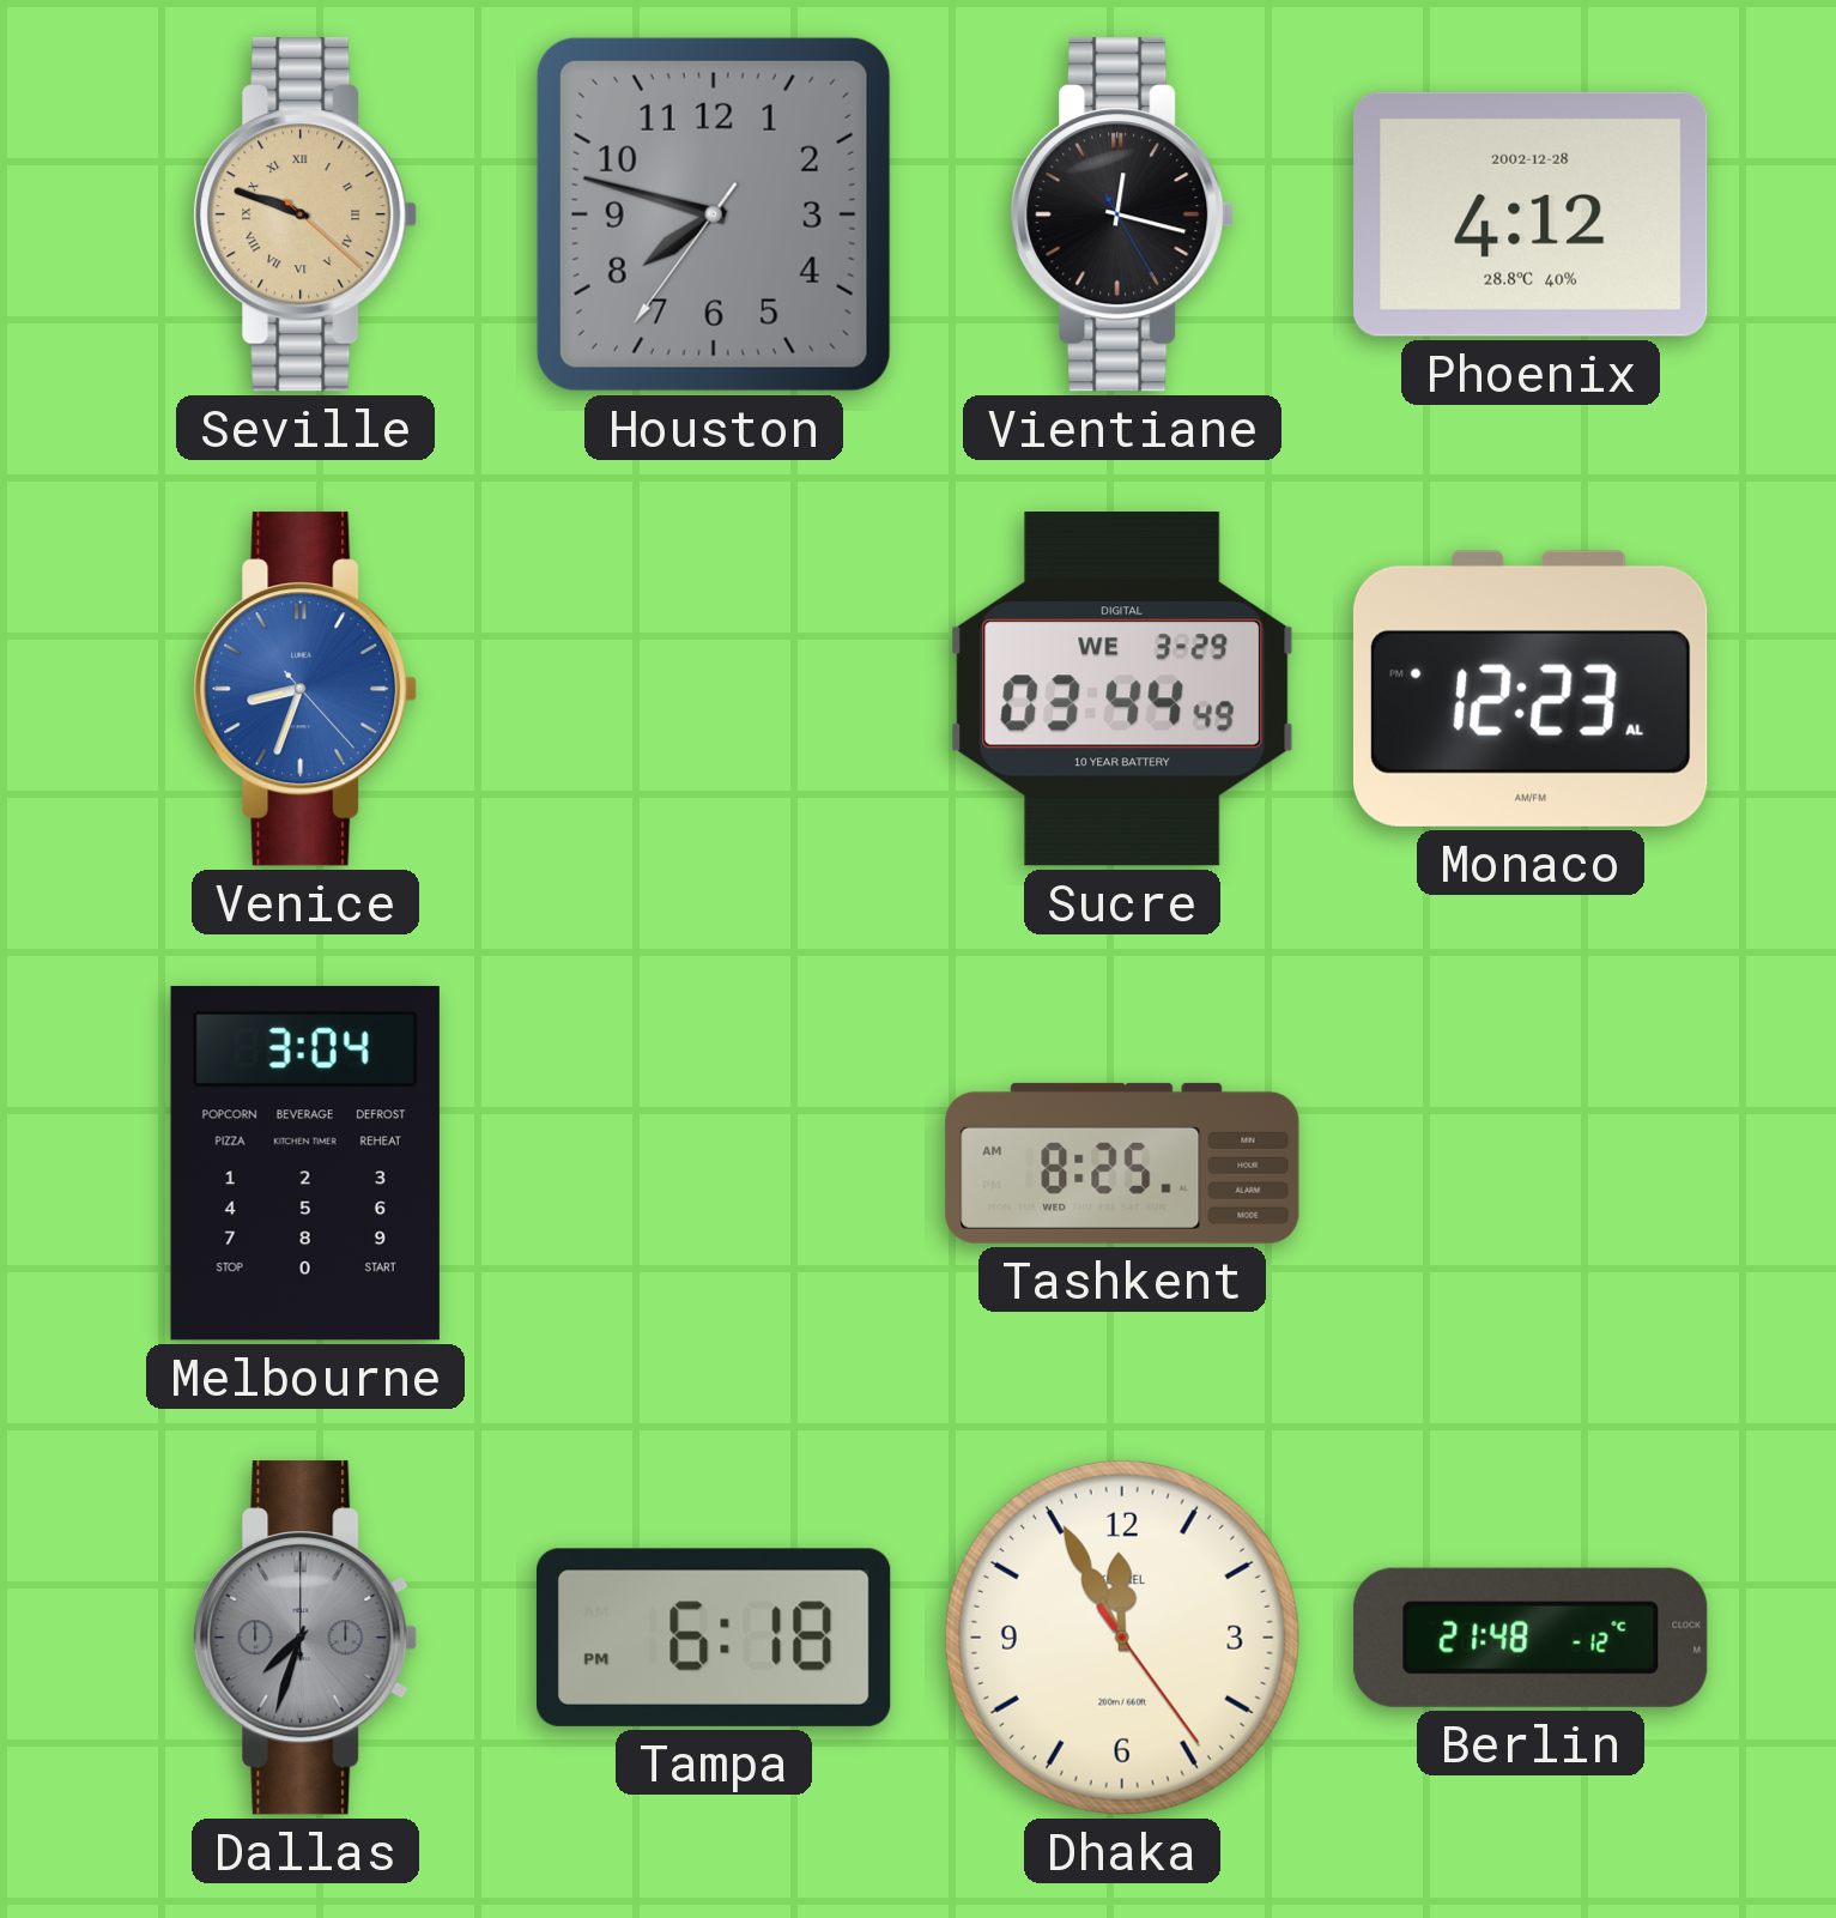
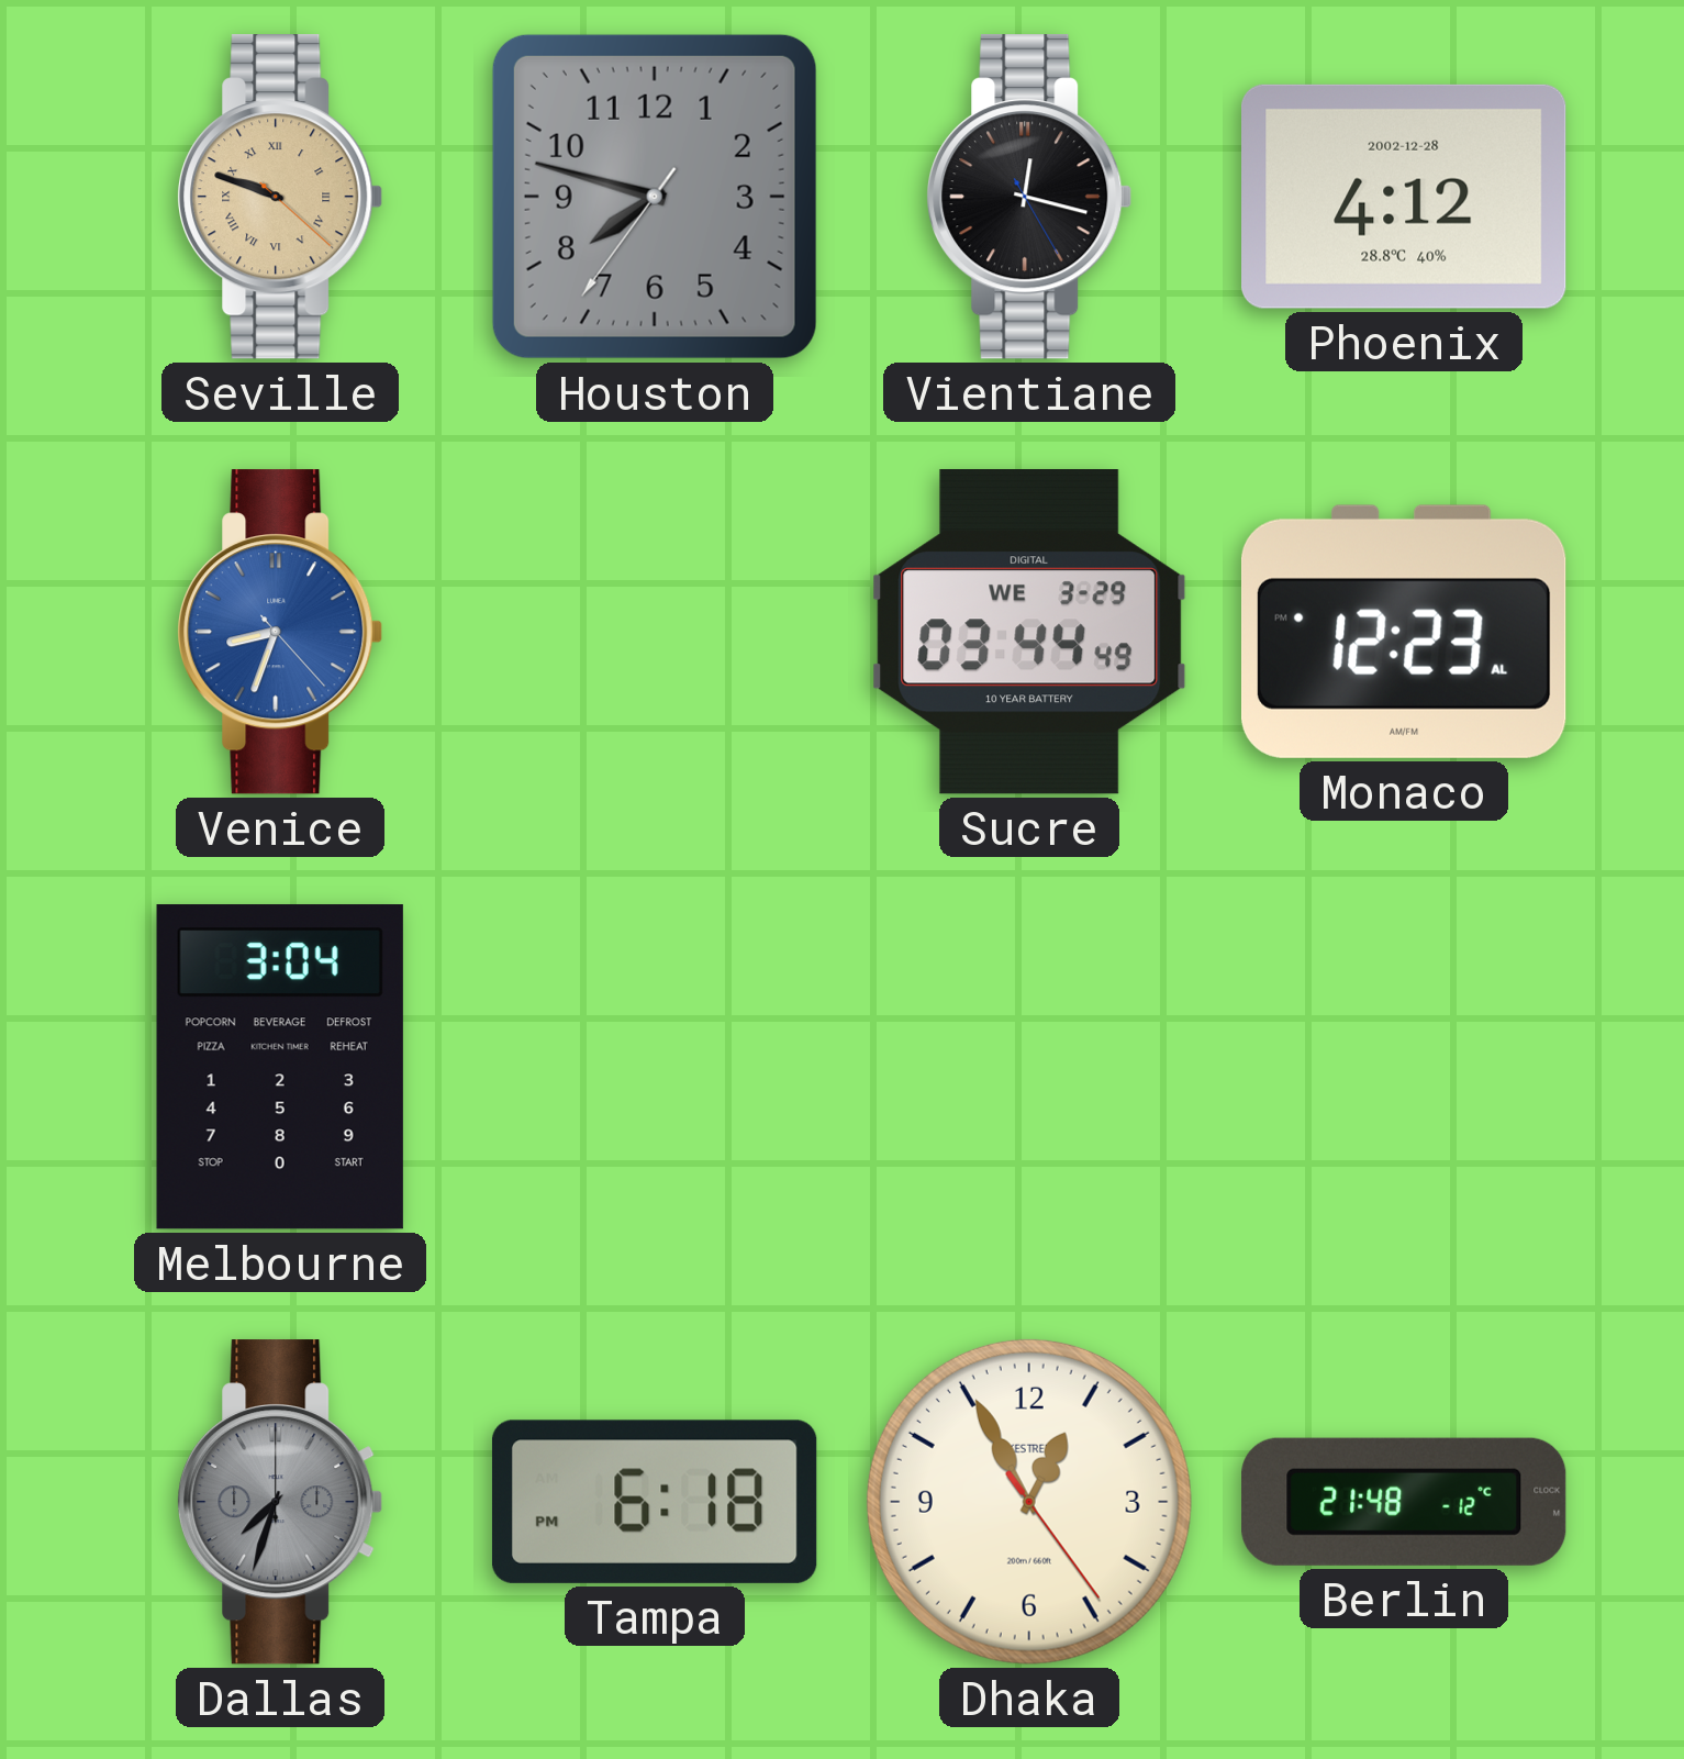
Tashkent: 8:25 -> none (1122, 1163)
Dhaka: 11:55 -> 12:55 (1029, 1502)
